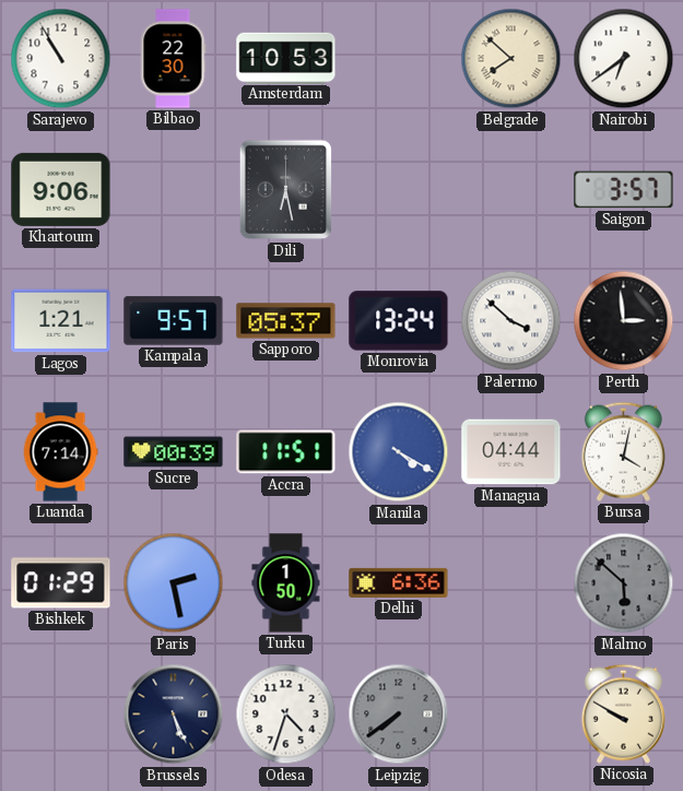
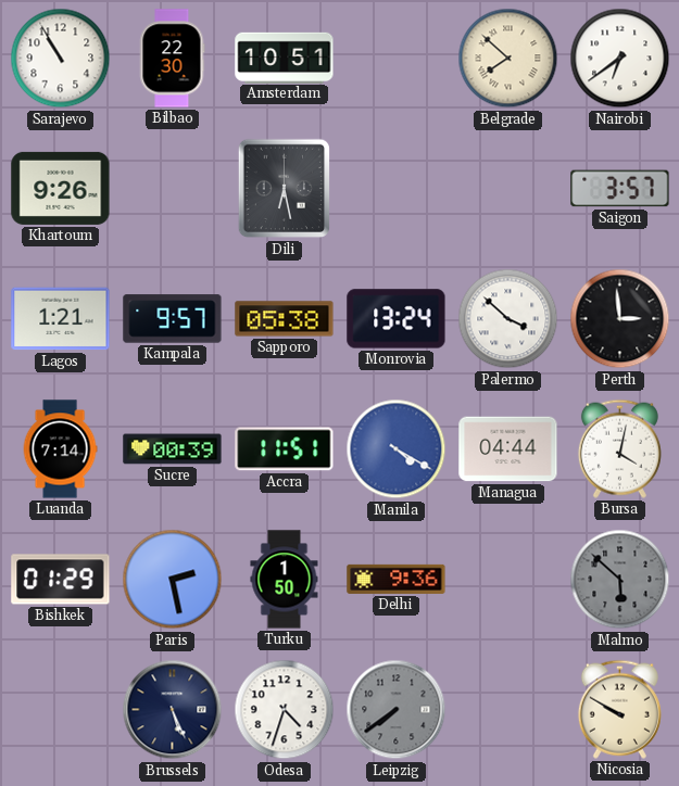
Amsterdam: 10:53 -> 10:51 (285, 58)
Khartoum: 9:06 -> 9:26 (61, 188)
Sapporo: 05:37 -> 05:38 (285, 319)
Delhi: 6:36 -> 9:36 (397, 579)
